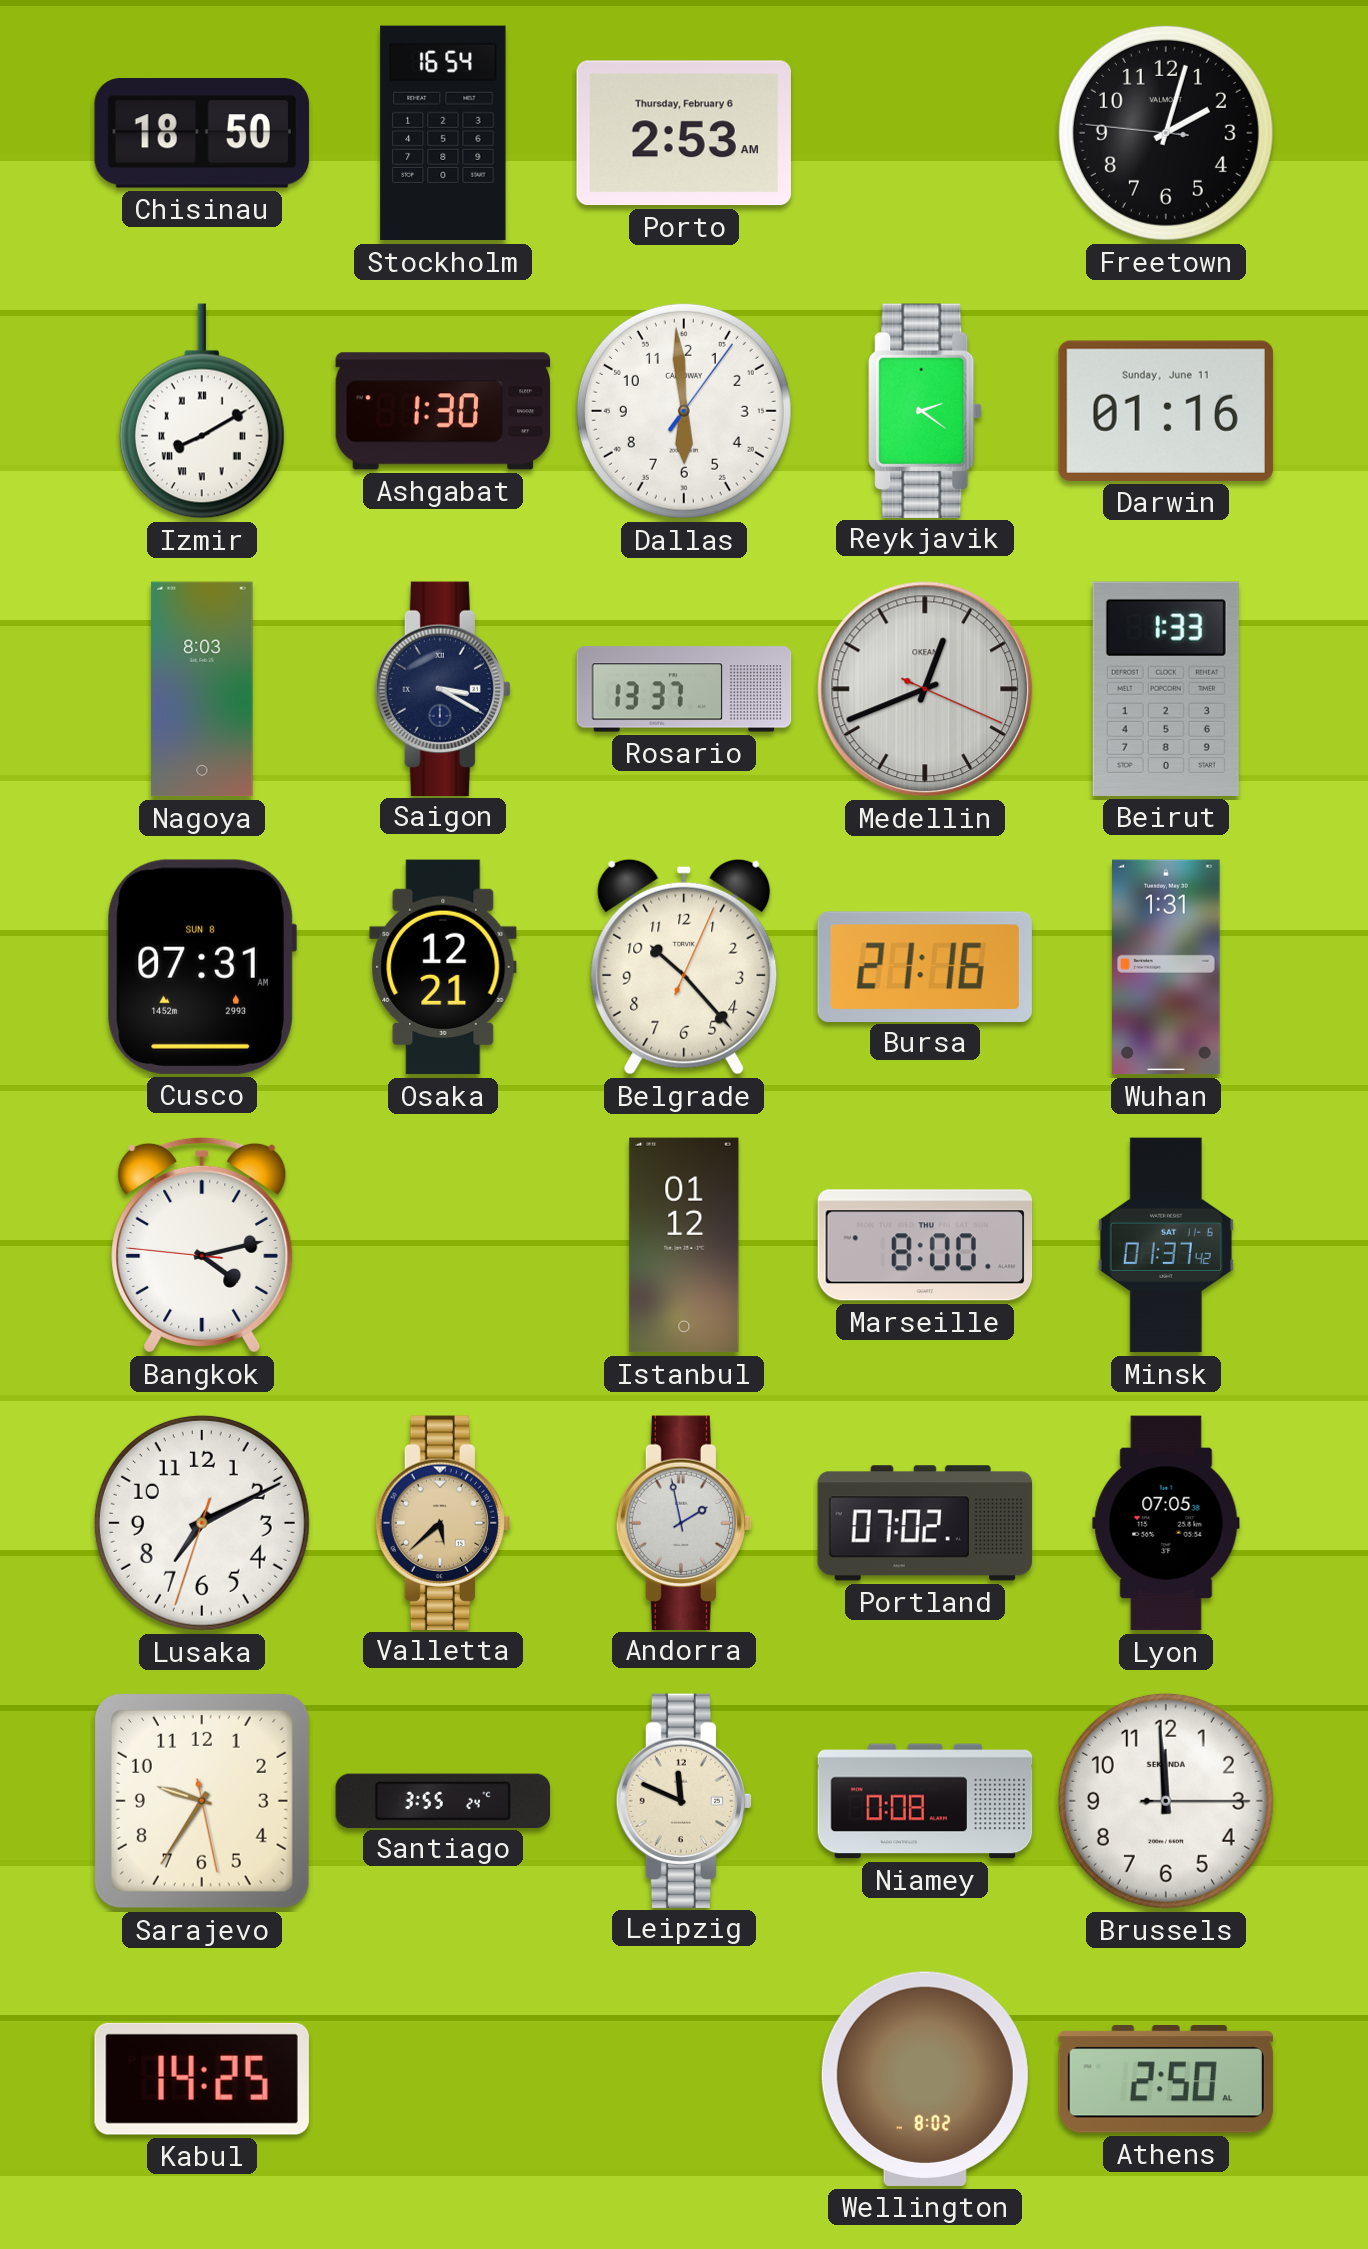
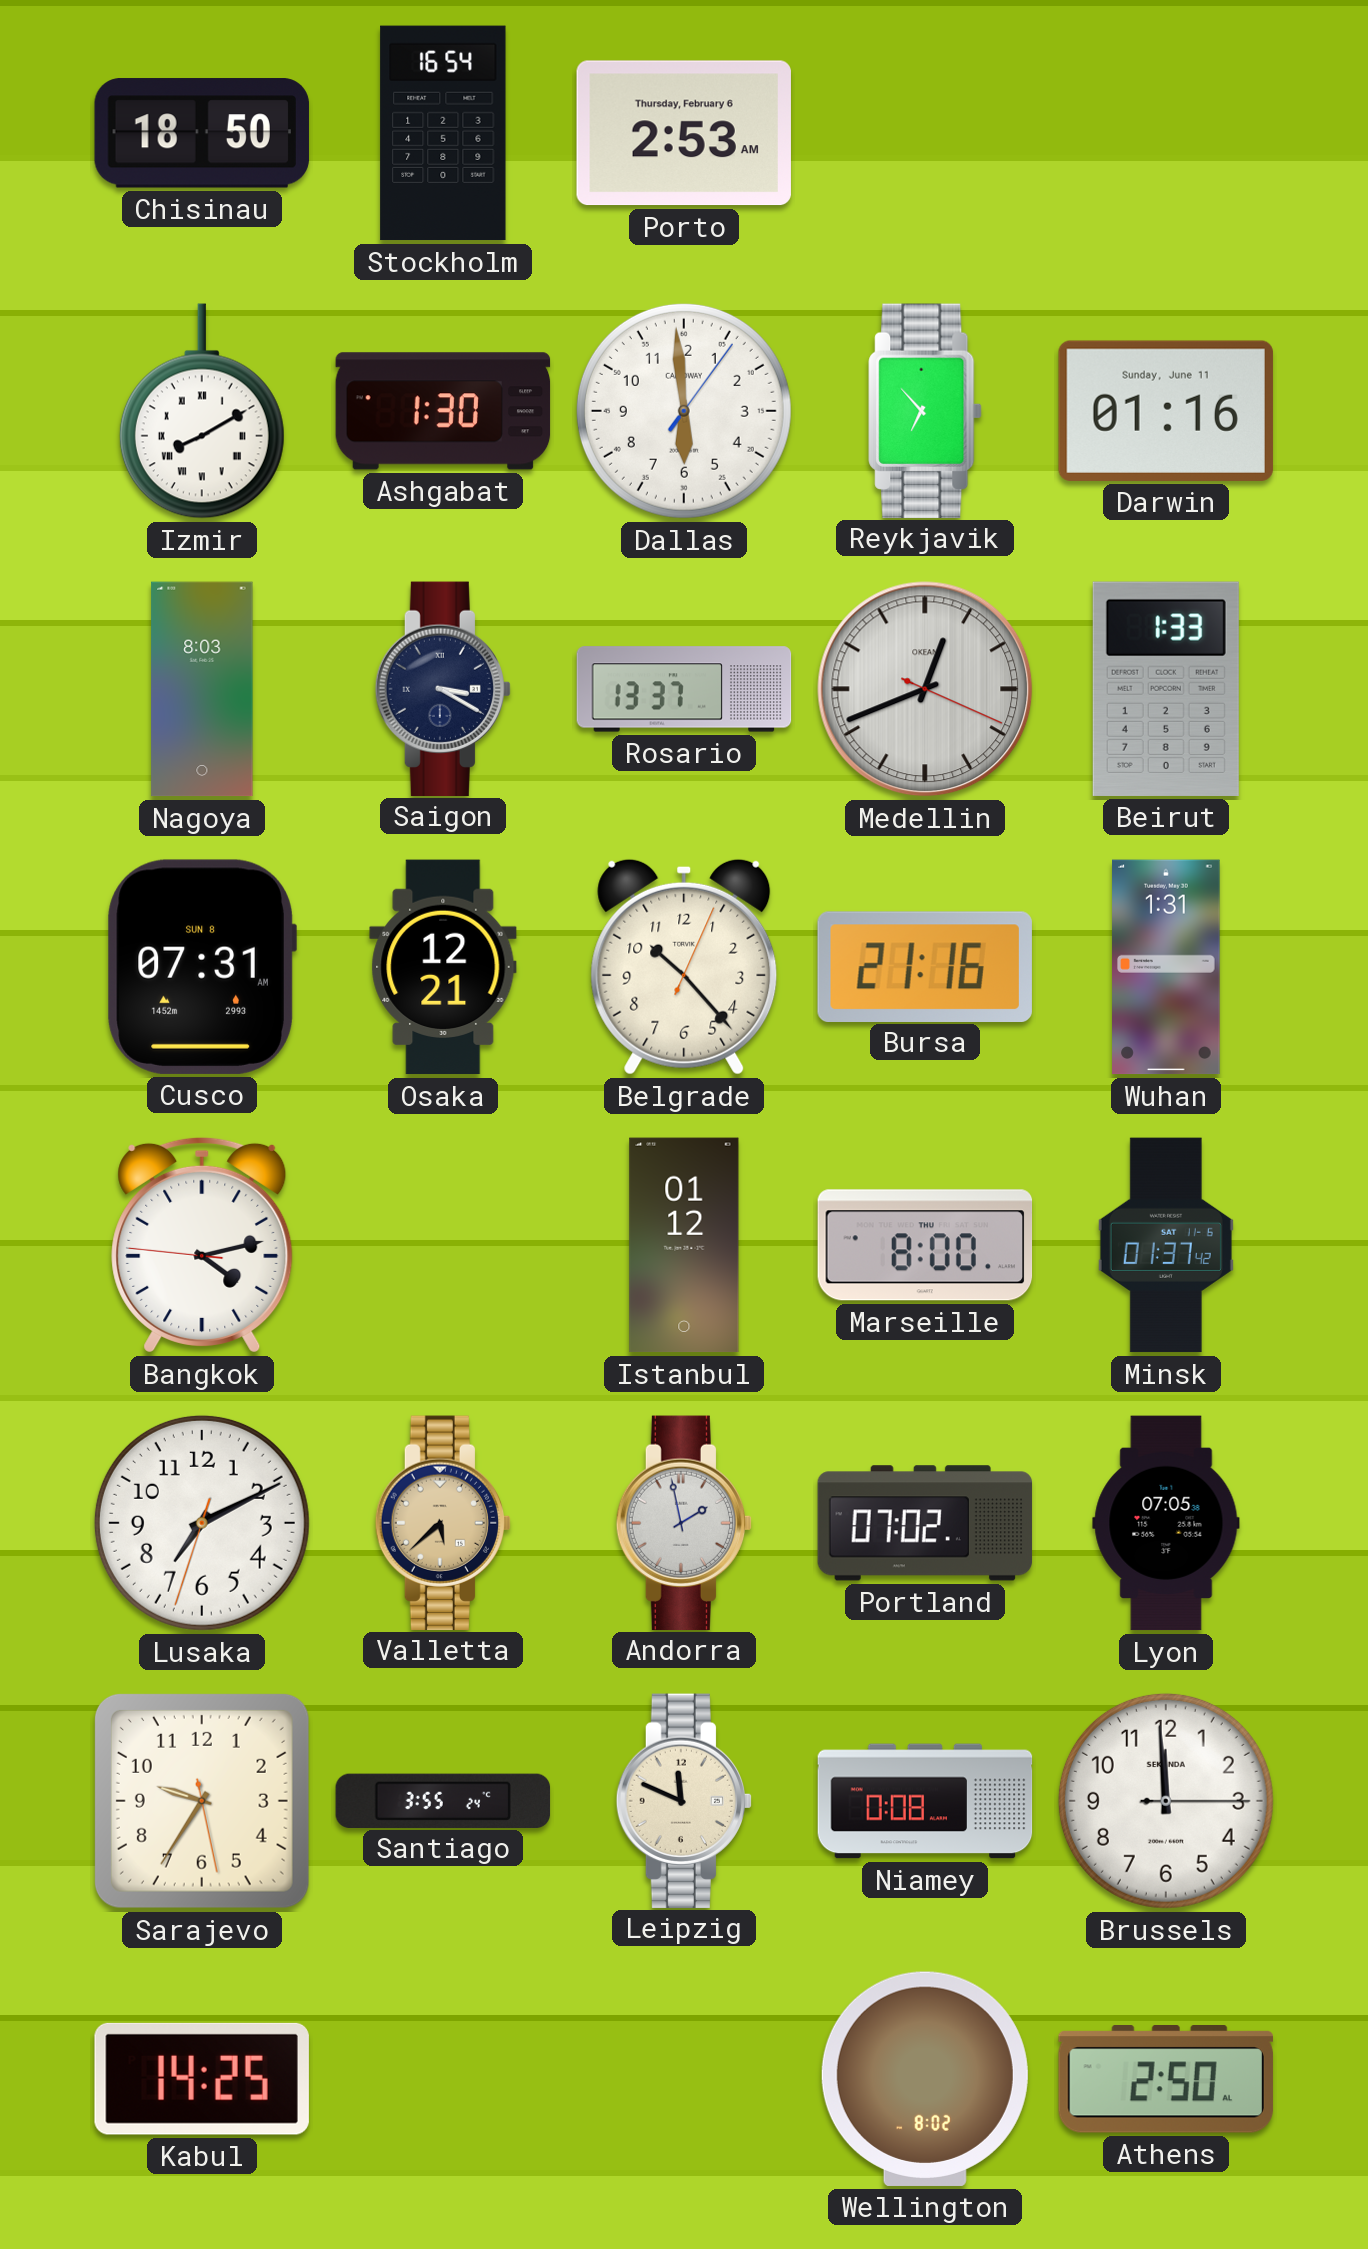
Freetown: 2:02 -> none (1166, 133)
Reykjavik: 2:21 -> 6:53 (925, 410)
